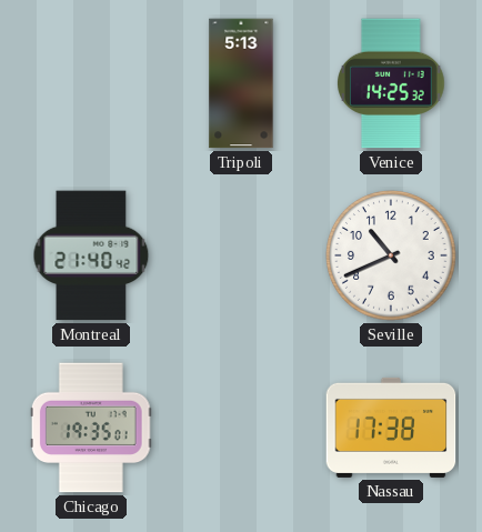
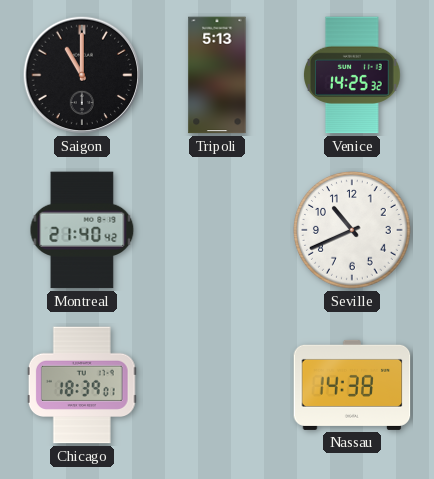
Saigon: none -> 11:00 (82, 75)
Chicago: 19:35 -> 18:39 (82, 385)
Nassau: 17:38 -> 14:38 (352, 385)
